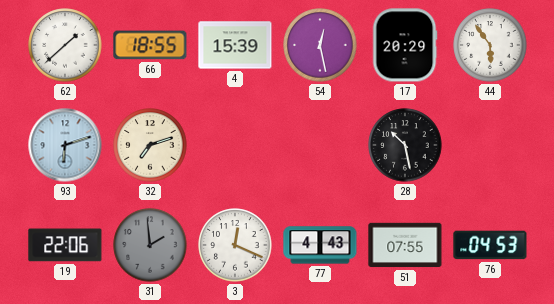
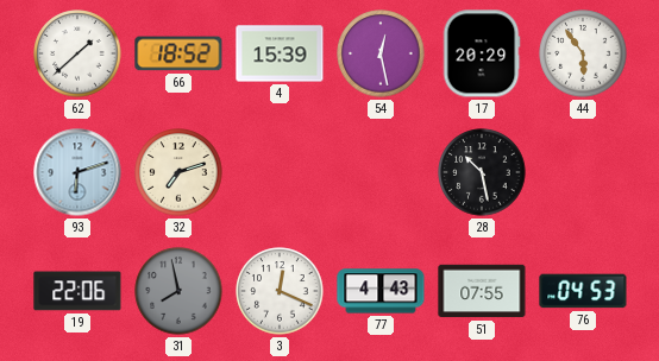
66: 18:55 -> 18:52 (178, 53)
31: 1:59 -> 7:58 (178, 291)
